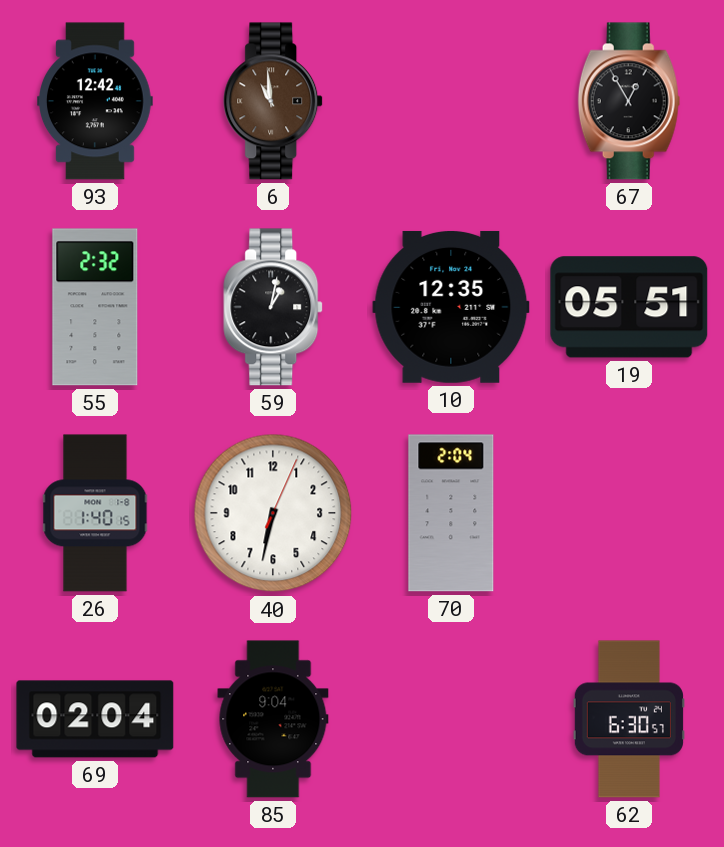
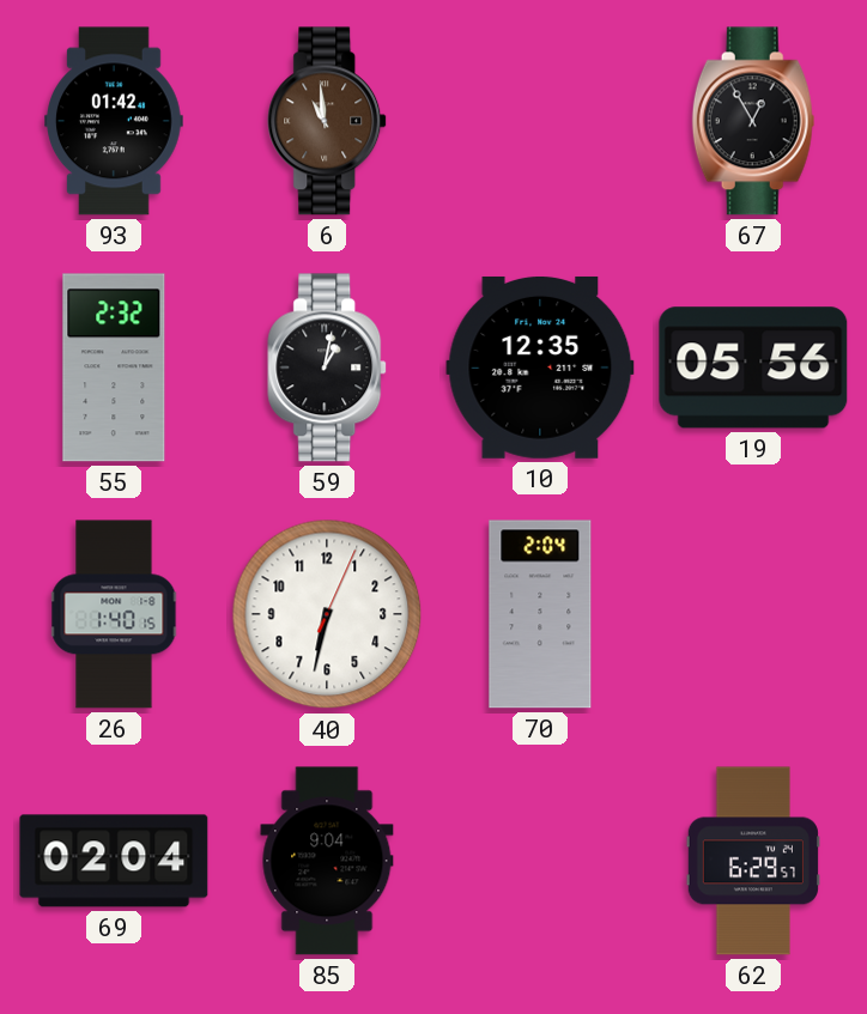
93: 12:42 -> 01:42 (115, 121)
19: 05:51 -> 05:56 (753, 368)
62: 6:30 -> 6:29 (753, 861)
